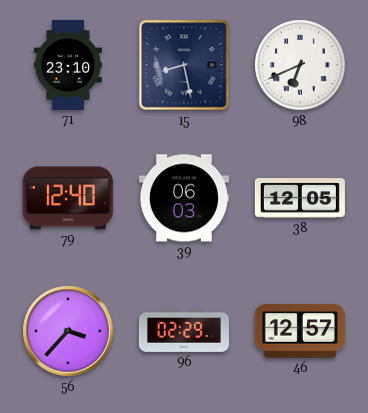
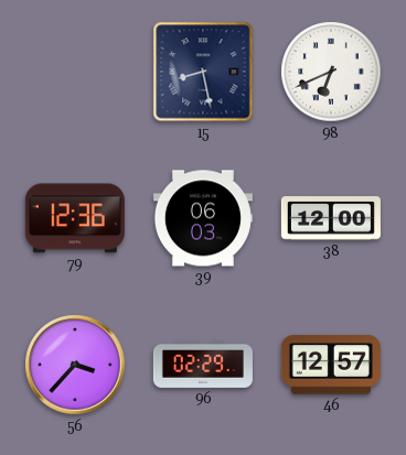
71: 23:10 -> none (68, 65)
79: 12:40 -> 12:36 (75, 218)
38: 12:05 -> 12:00 (331, 218)
